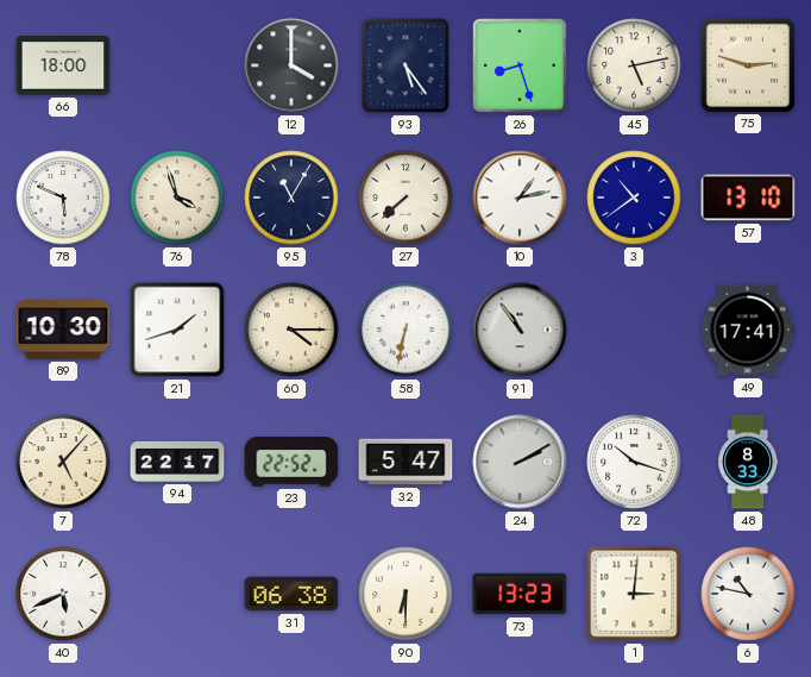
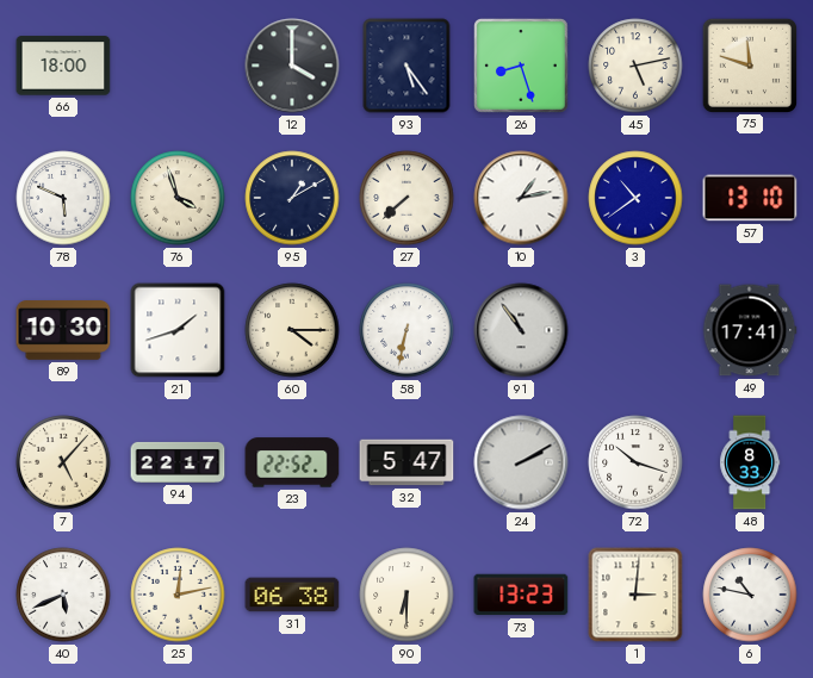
75: 2:48 -> 11:48 (749, 64)
95: 11:05 -> 1:10 (292, 198)
25: none -> 12:13 (178, 595)
